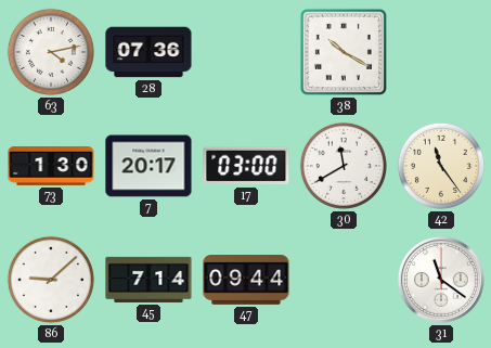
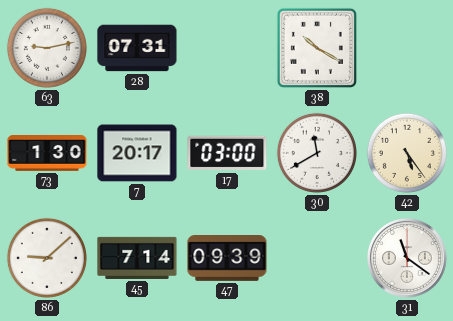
63: 4:13 -> 9:13 (47, 48)
28: 07:36 -> 07:31 (137, 48)
42: 11:24 -> 5:24 (407, 153)
47: 09:44 -> 09:39 (227, 259)
